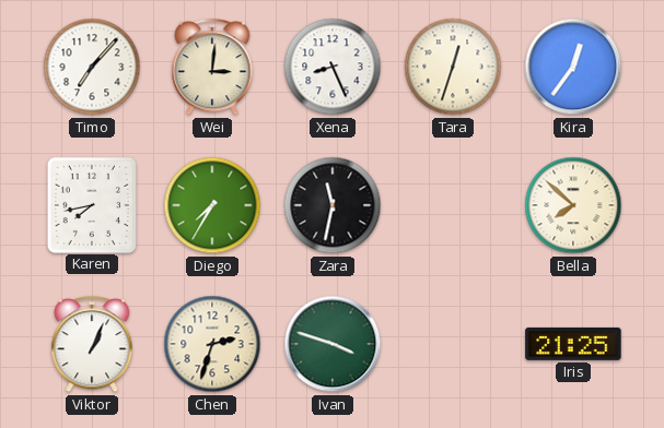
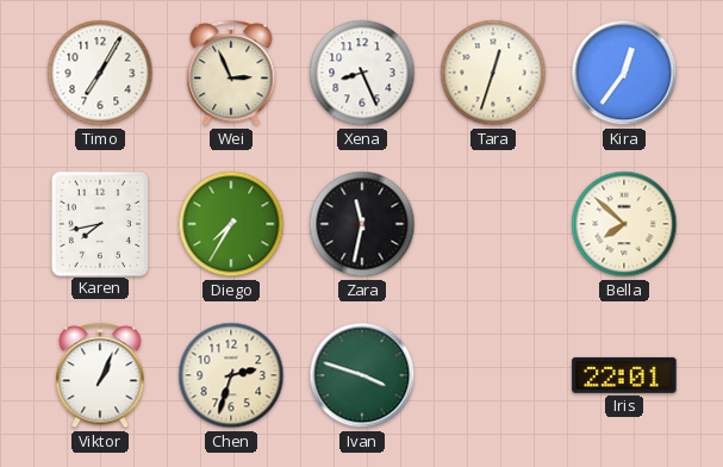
Timo: 7:07 -> 7:05 (100, 73)
Wei: 3:01 -> 2:56 (231, 74)
Iris: 21:25 -> 22:01 (624, 375)
